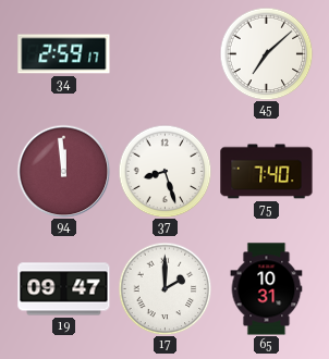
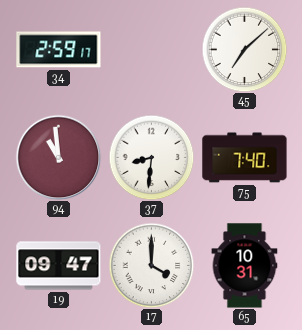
94: 11:59 -> 10:59 (58, 157)
37: 8:27 -> 8:31 (151, 157)
17: 2:00 -> 4:00 (151, 265)
